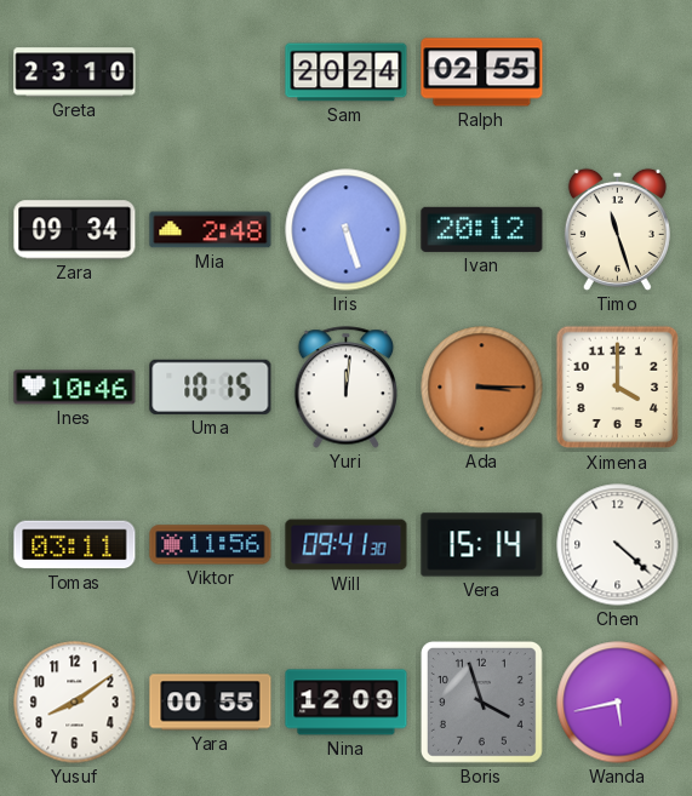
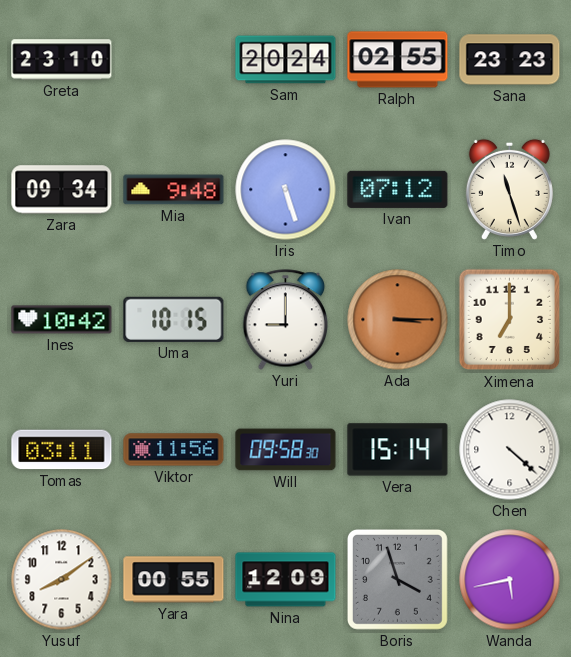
Sana: none -> 23:23 (510, 60)
Mia: 2:48 -> 9:48 (174, 190)
Ivan: 20:12 -> 07:12 (398, 189)
Ines: 10:46 -> 10:42 (62, 320)
Yuri: 12:01 -> 9:00 (286, 320)
Ximena: 4:00 -> 7:00 (510, 320)
Will: 09:41 -> 09:58 (286, 450)
